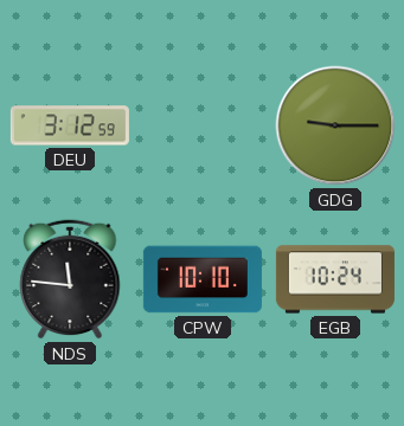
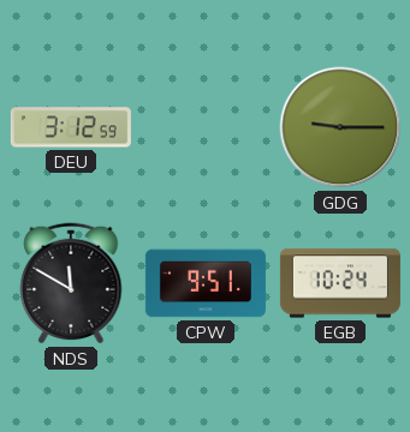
NDS: 11:46 -> 11:50 (71, 283)
CPW: 10:10 -> 9:51 (206, 283)
